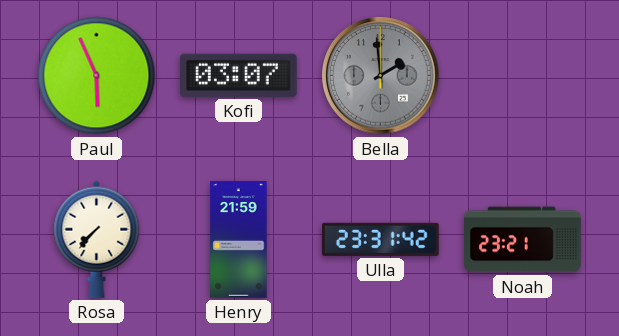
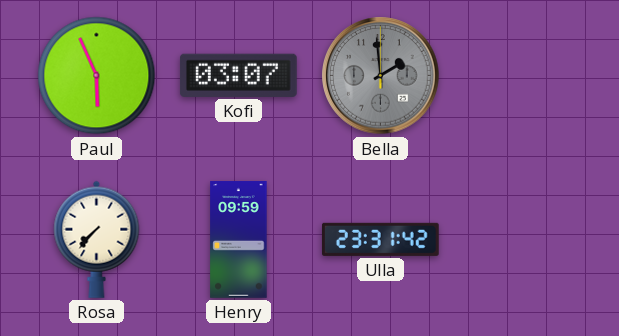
Henry: 21:59 -> 09:59 (239, 240)
Noah: 23:21 -> none (523, 240)
